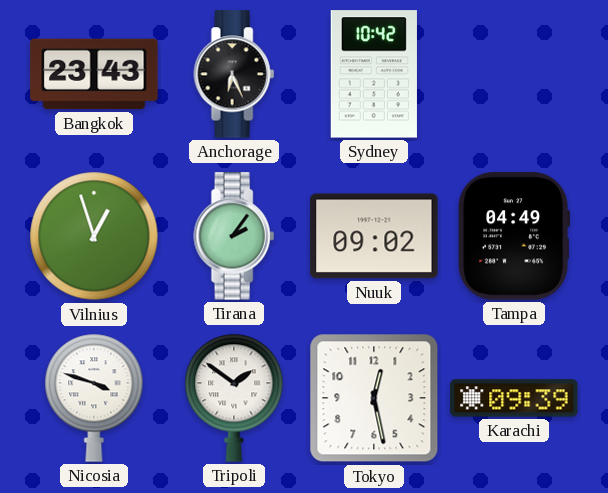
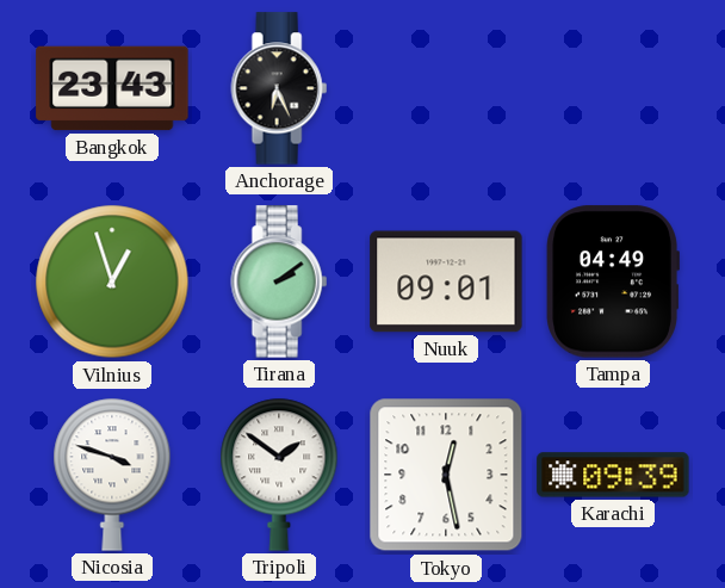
Sydney: 10:42 -> none (374, 74)
Tirana: 2:06 -> 2:09 (279, 281)
Nuuk: 09:02 -> 09:01 (446, 281)
